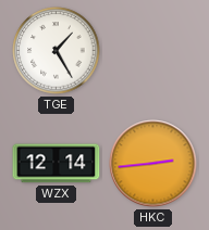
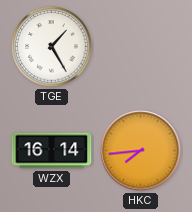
WZX: 12:14 -> 16:14 (52, 151)
HKC: 2:44 -> 7:44 (141, 151)
